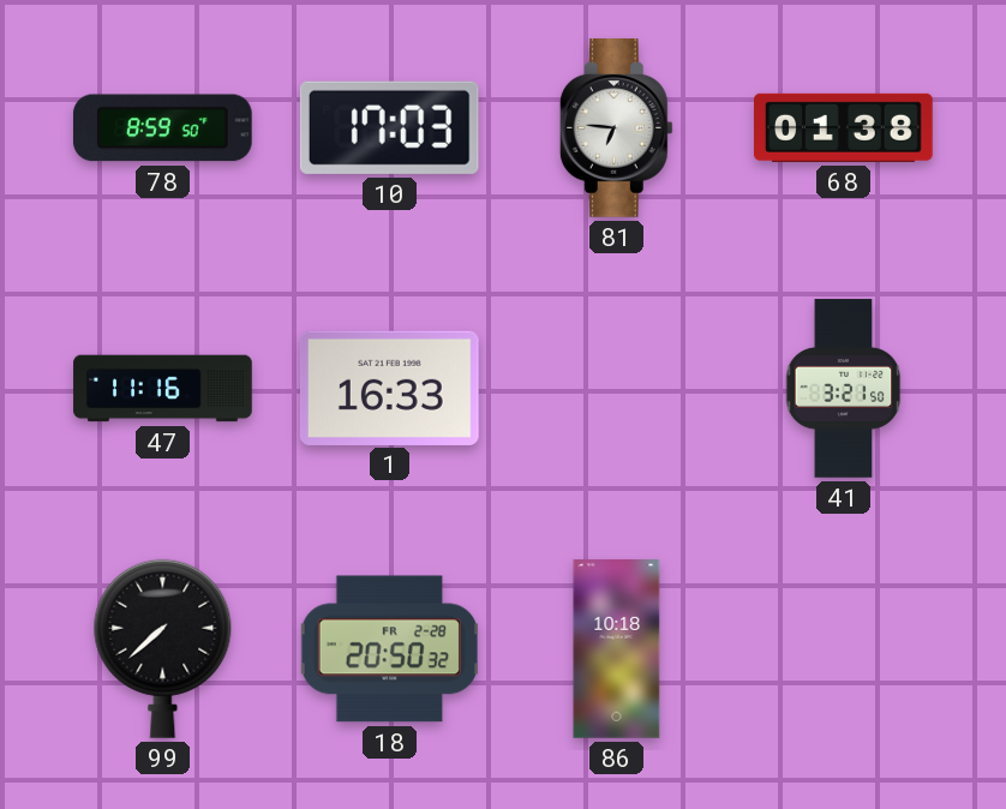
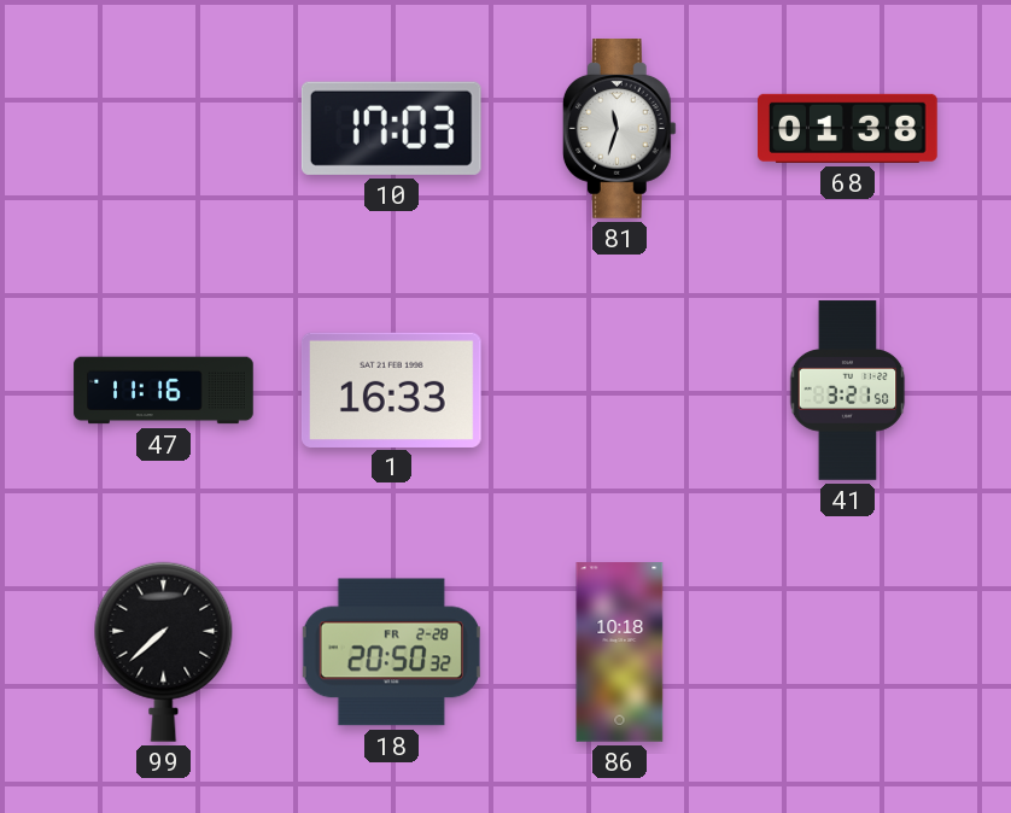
78: 8:59 -> none (162, 128)
81: 6:46 -> 11:33 (619, 129)
